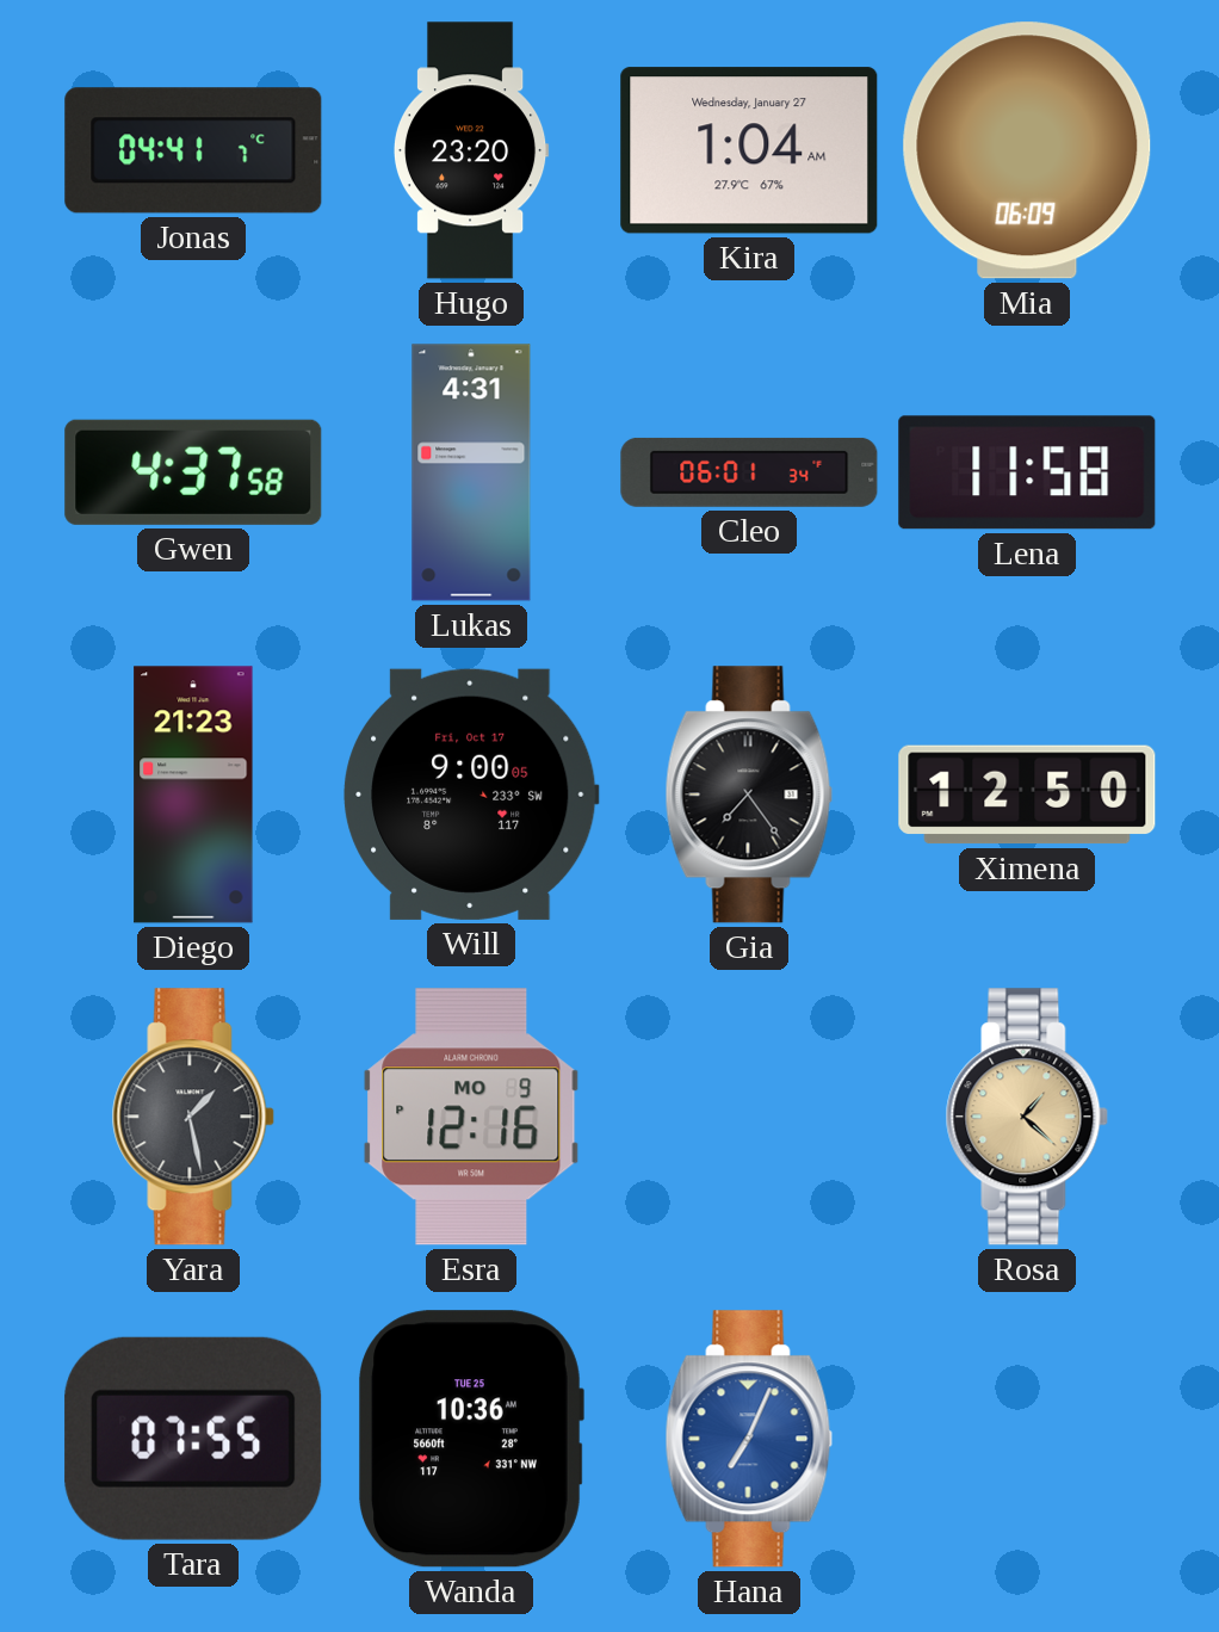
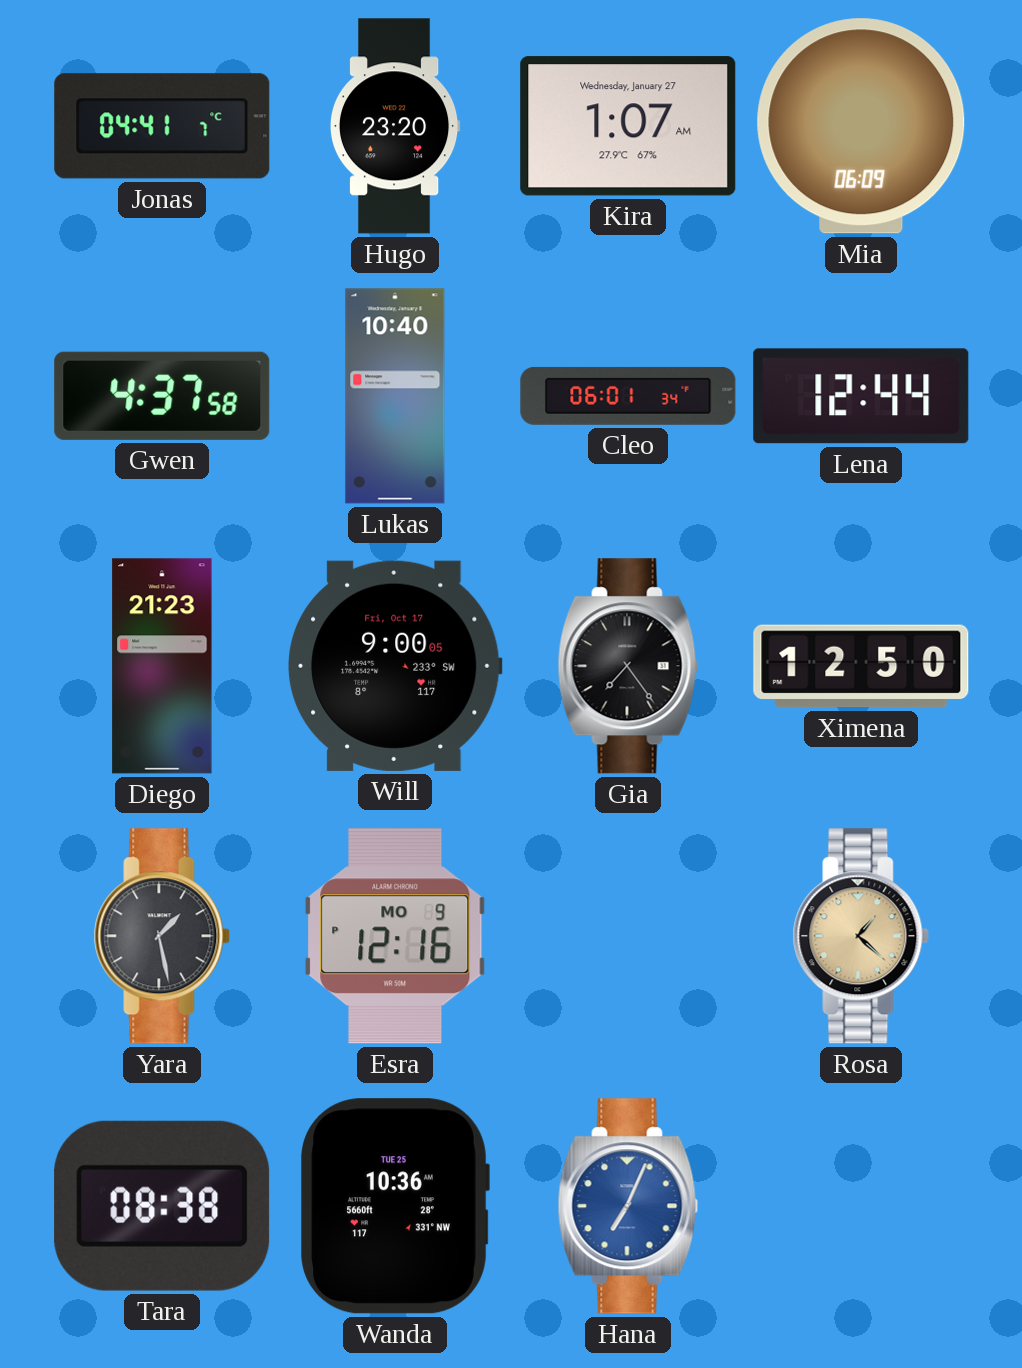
Kira: 1:04 -> 1:07 (628, 126)
Lukas: 4:31 -> 10:40 (395, 396)
Lena: 11:58 -> 12:44 (861, 396)
Tara: 07:55 -> 08:38 (162, 1206)
